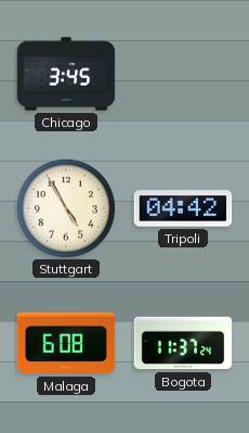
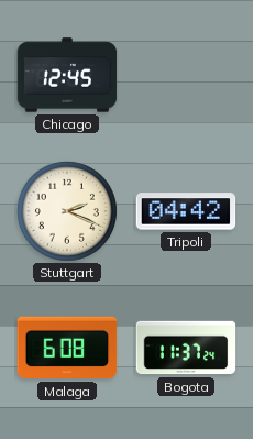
Chicago: 3:45 -> 12:45 (67, 75)
Stuttgart: 4:55 -> 2:19 (67, 211)
